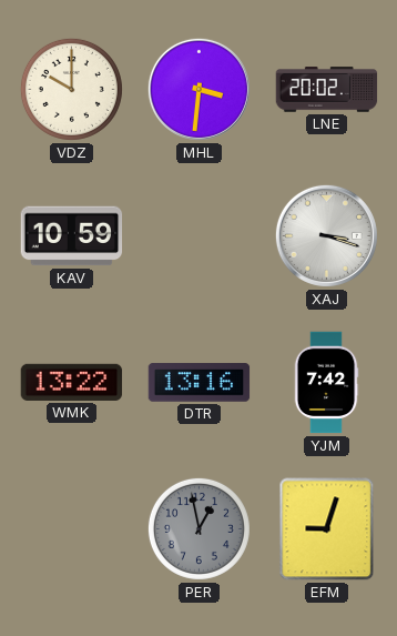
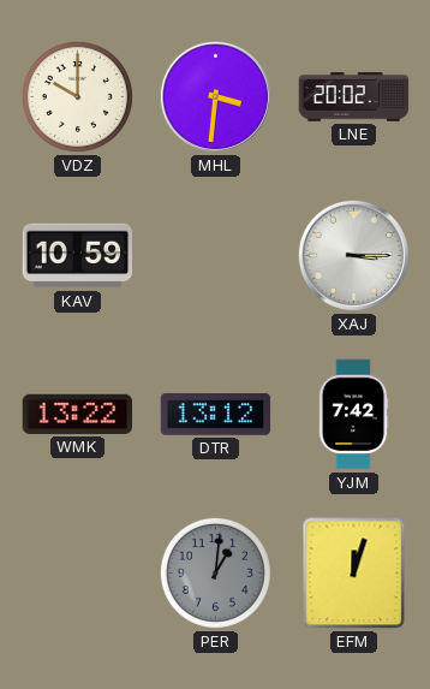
XAJ: 3:18 -> 3:15 (353, 255)
DTR: 13:16 -> 13:12 (216, 415)
PER: 12:58 -> 1:01 (215, 572)
EFM: 9:03 -> 12:03 (354, 574)
